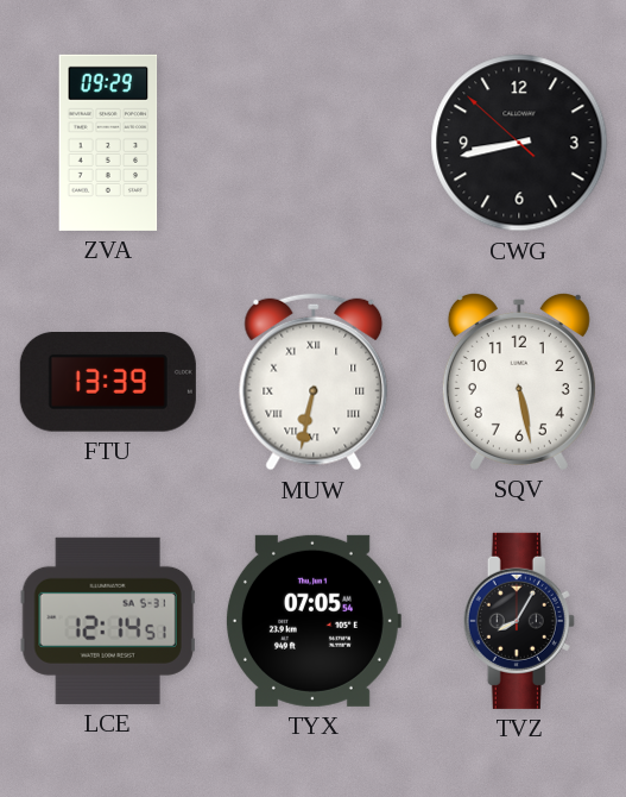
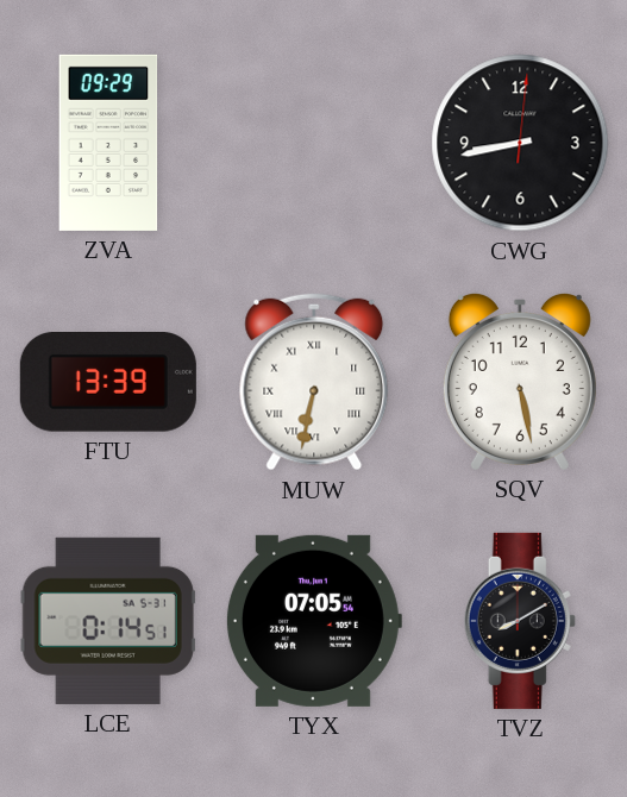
CWG: 8:42 -> 8:43 (520, 143)
LCE: 12:14 -> 0:14 (108, 621)
TVZ: 8:05 -> 8:10 (520, 621)
